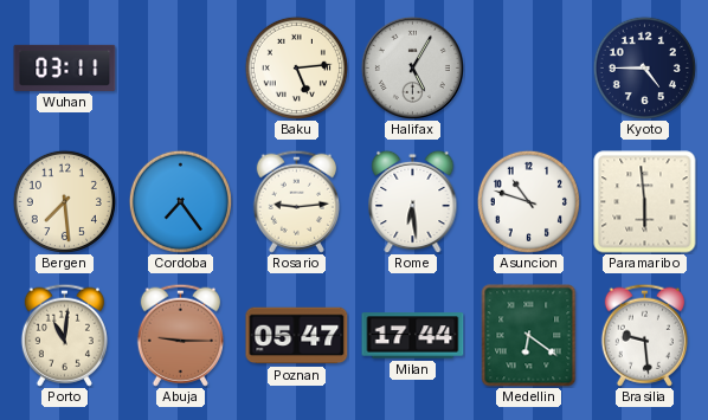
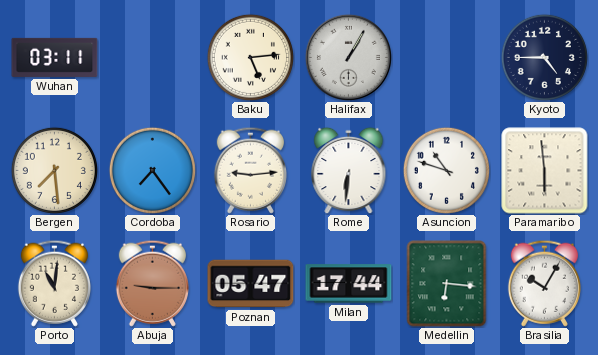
Halifax: 5:05 -> 1:05 (348, 57)
Rome: 6:29 -> 6:31 (349, 170)
Medellin: 6:21 -> 6:16 (447, 284)
Brasilia: 9:29 -> 10:05 (544, 283)
